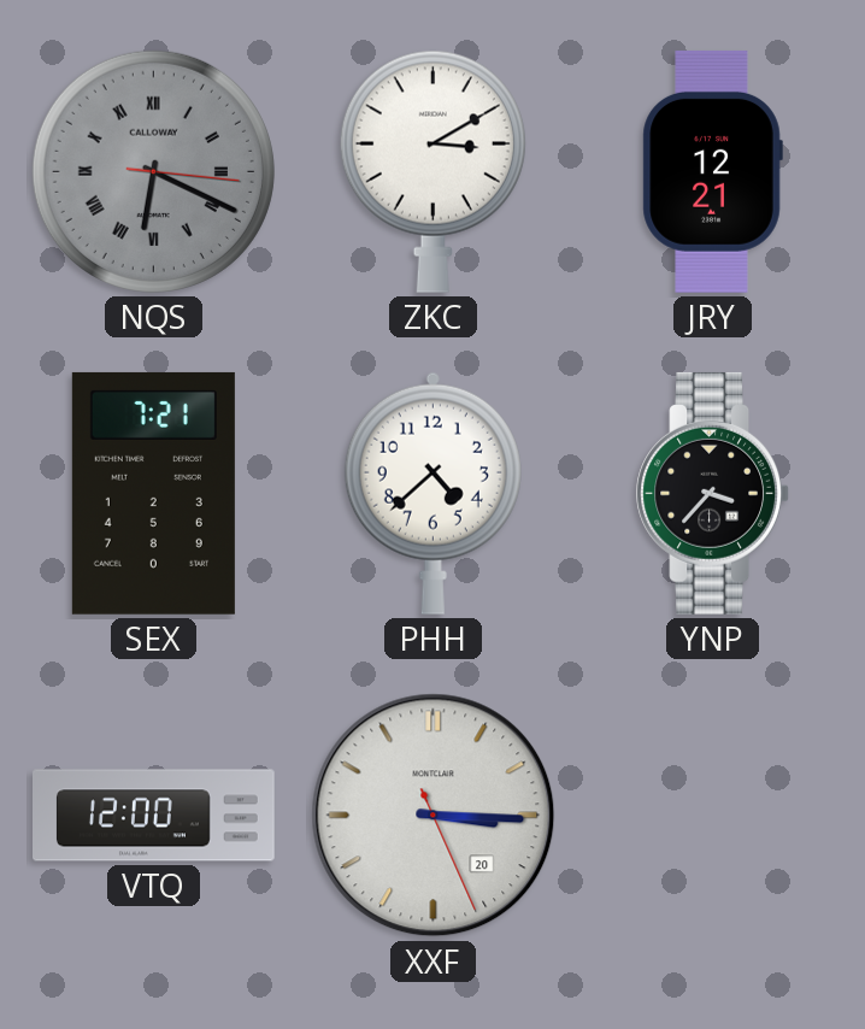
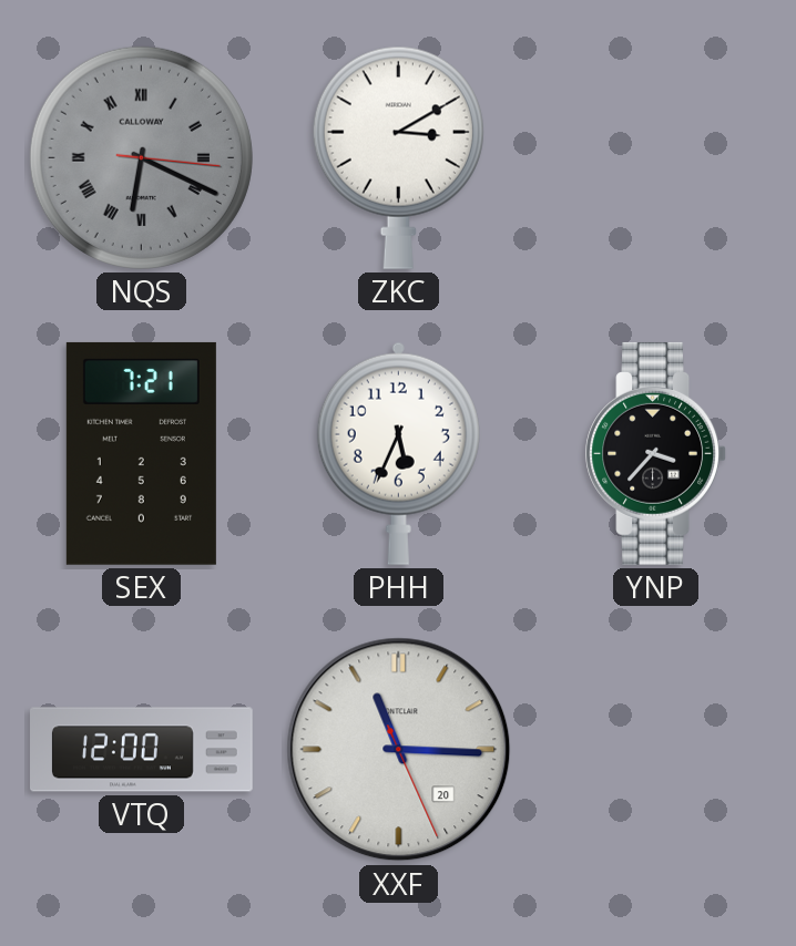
JRY: 12:21 -> none (712, 171)
PHH: 4:38 -> 5:34 (398, 453)
XXF: 3:15 -> 11:15 (399, 750)
